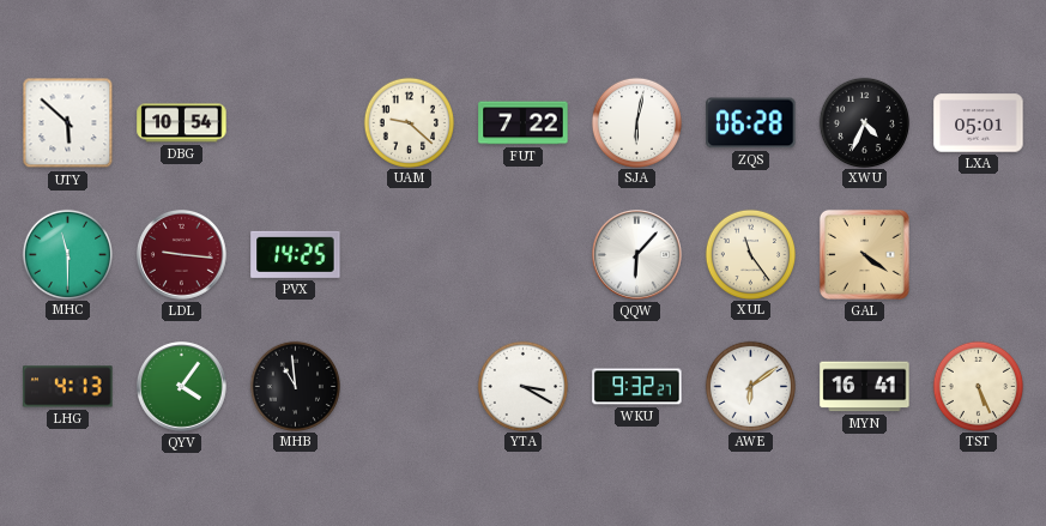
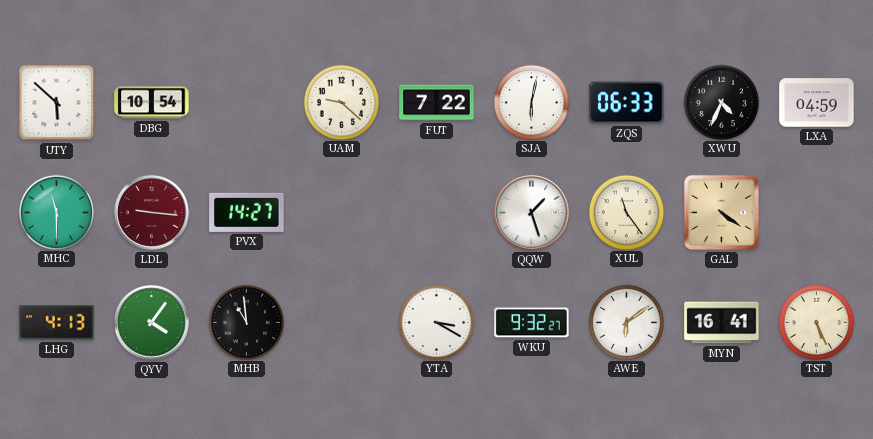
ZQS: 06:28 -> 06:33 (627, 103)
LXA: 05:01 -> 04:59 (817, 103)
PVX: 14:25 -> 14:27 (247, 212)
QQW: 6:07 -> 1:27 (532, 213)
